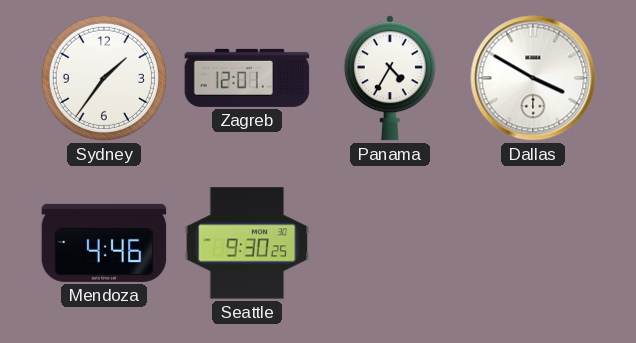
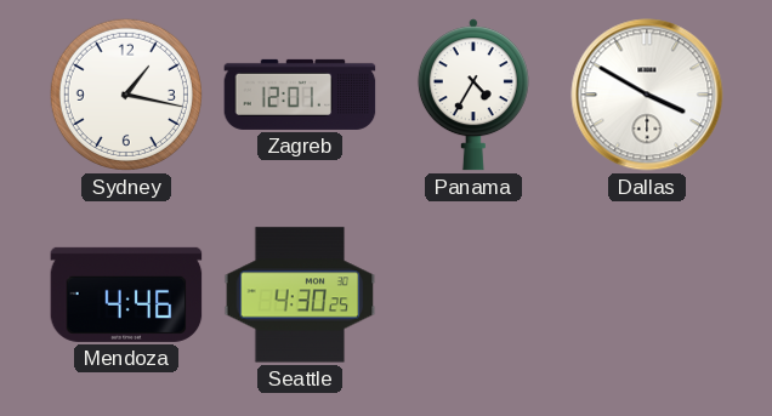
Sydney: 1:36 -> 1:17 (126, 95)
Seattle: 9:30 -> 4:30 (300, 295)
